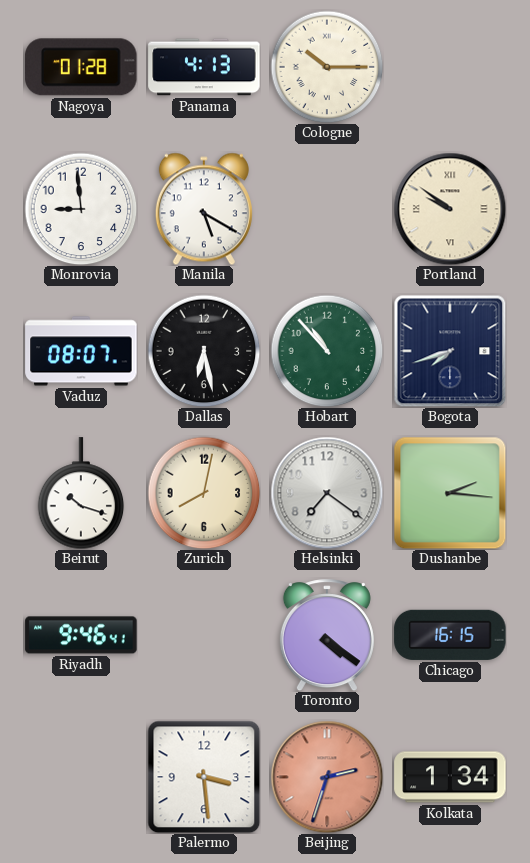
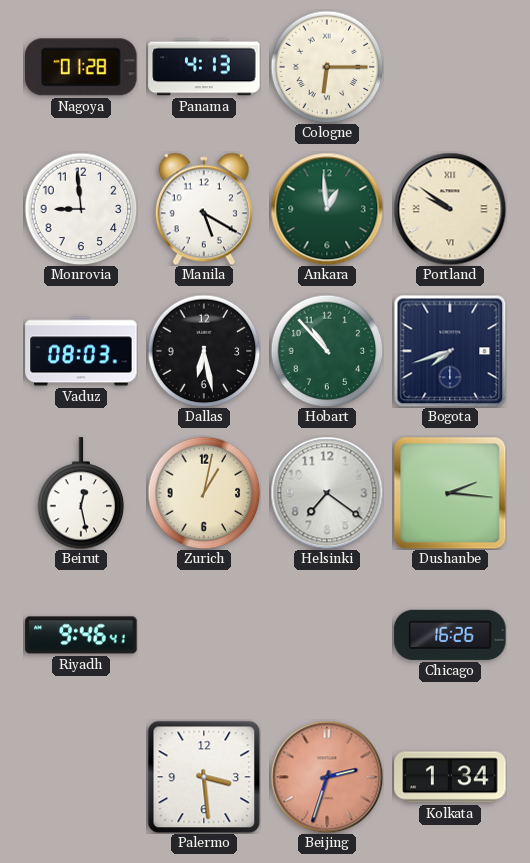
Cologne: 10:15 -> 6:15 (327, 67)
Ankara: none -> 12:59 (327, 209)
Vaduz: 08:07 -> 08:03 (81, 351)
Beirut: 10:18 -> 12:28 (81, 493)
Zurich: 8:02 -> 1:02 (204, 493)
Toronto: 4:21 -> none (327, 635)
Chicago: 16:15 -> 16:26 (450, 635)
